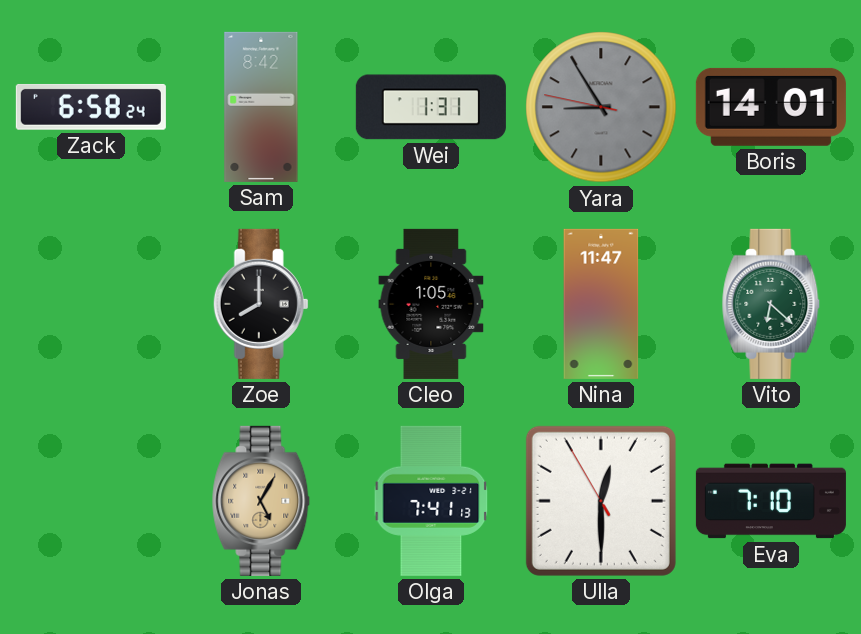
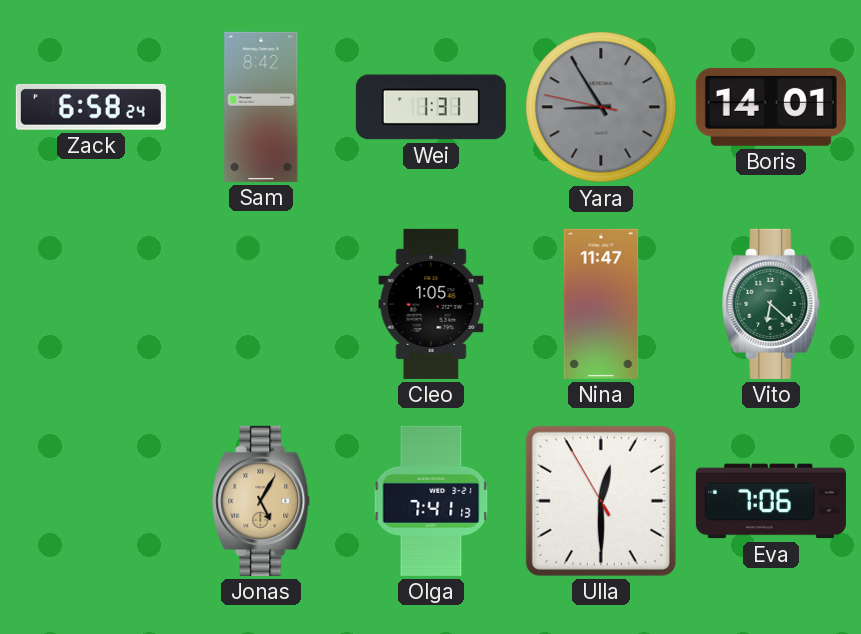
Zoe: 8:00 -> none (261, 304)
Eva: 7:10 -> 7:06 (771, 501)
